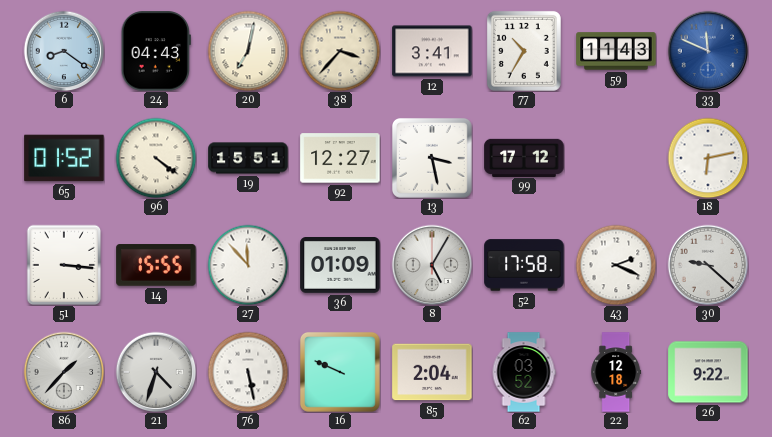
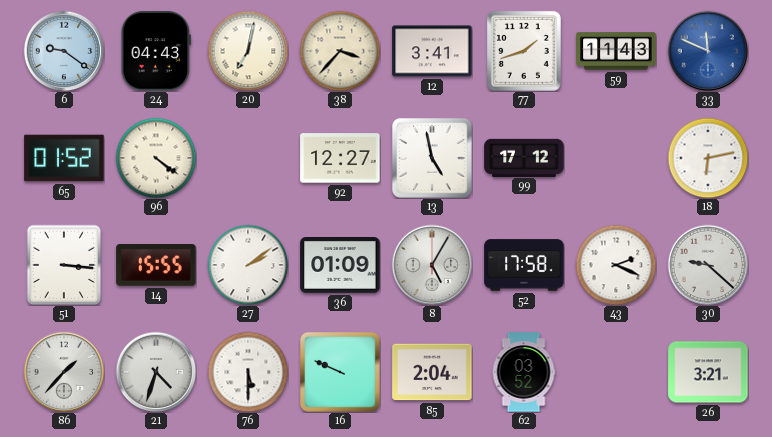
6: 8:21 -> 9:21 (64, 51)
77: 10:35 -> 1:42 (524, 51)
19: 15:51 -> none (248, 158)
13: 3:28 -> 4:58 (433, 159)
27: 11:53 -> 2:09 (248, 265)
76: 5:28 -> 5:30 (248, 372)
22: 12:18 -> none (616, 372)
26: 9:22 -> 3:21 (708, 372)
